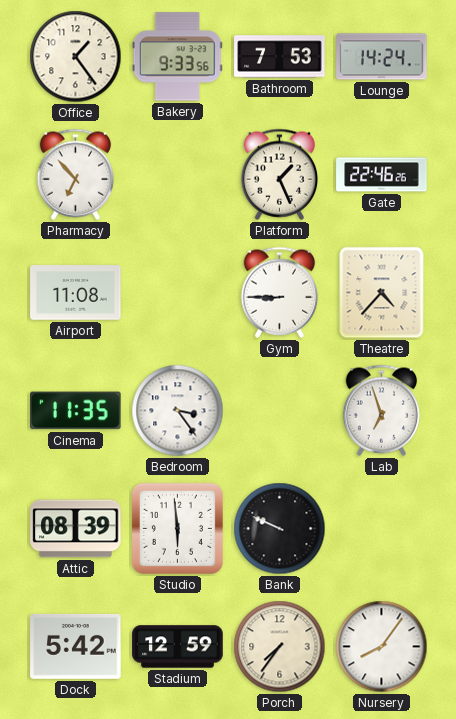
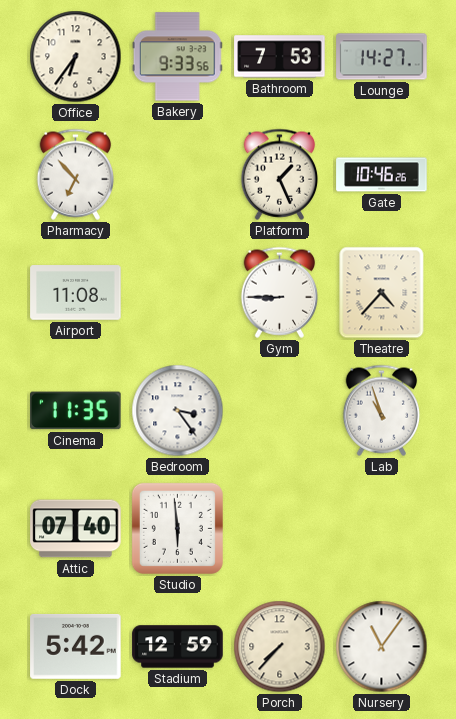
Office: 1:24 -> 6:36 (76, 57)
Lounge: 14:24 -> 14:27 (382, 57)
Gate: 22:46 -> 10:46 (382, 175)
Lab: 6:57 -> 10:57 (382, 410)
Attic: 08:39 -> 07:40 (76, 529)
Bank: 9:49 -> none (280, 529)
Porch: 7:36 -> 7:37 (280, 647)
Nursery: 8:06 -> 11:06 (382, 647)
